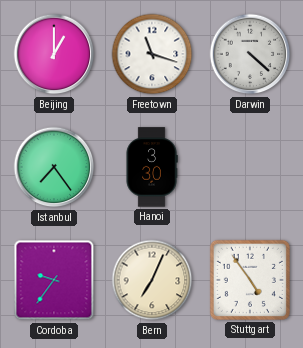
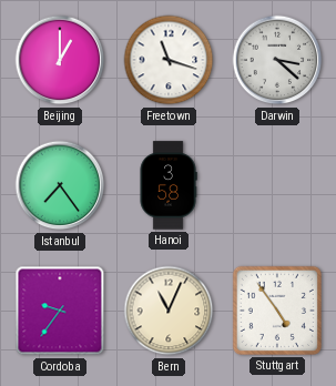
Darwin: 4:22 -> 3:22 (277, 60)
Hanoi: 3:30 -> 3:58 (169, 185)
Bern: 7:04 -> 11:04 (169, 311)
